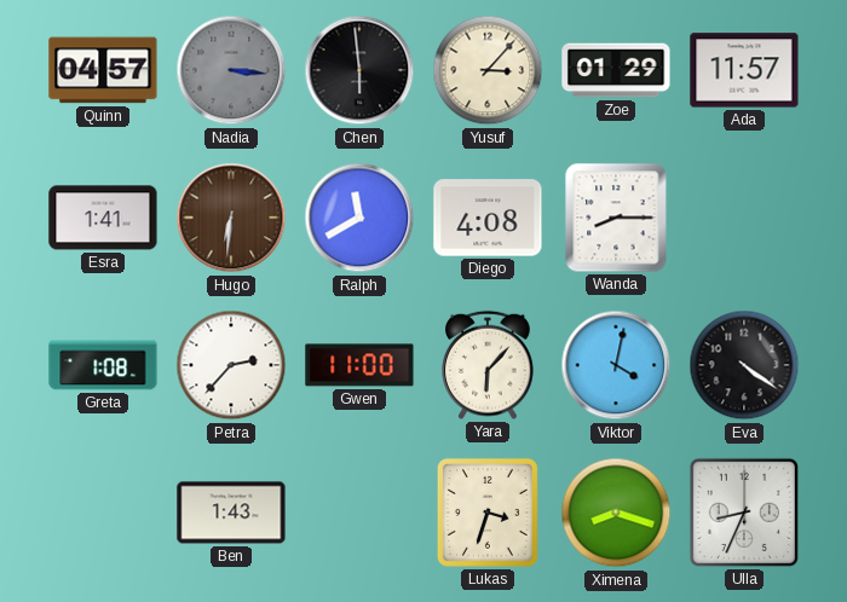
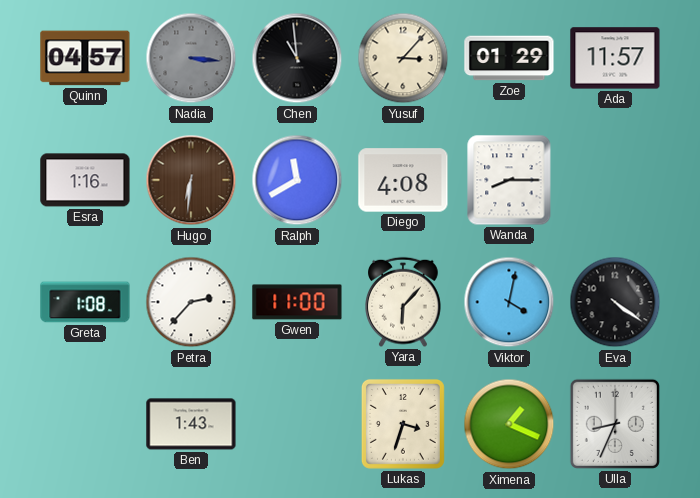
Chen: 5:59 -> 10:59 (297, 58)
Esra: 1:41 -> 1:16 (85, 180)
Ximena: 8:18 -> 1:19 (509, 424)
